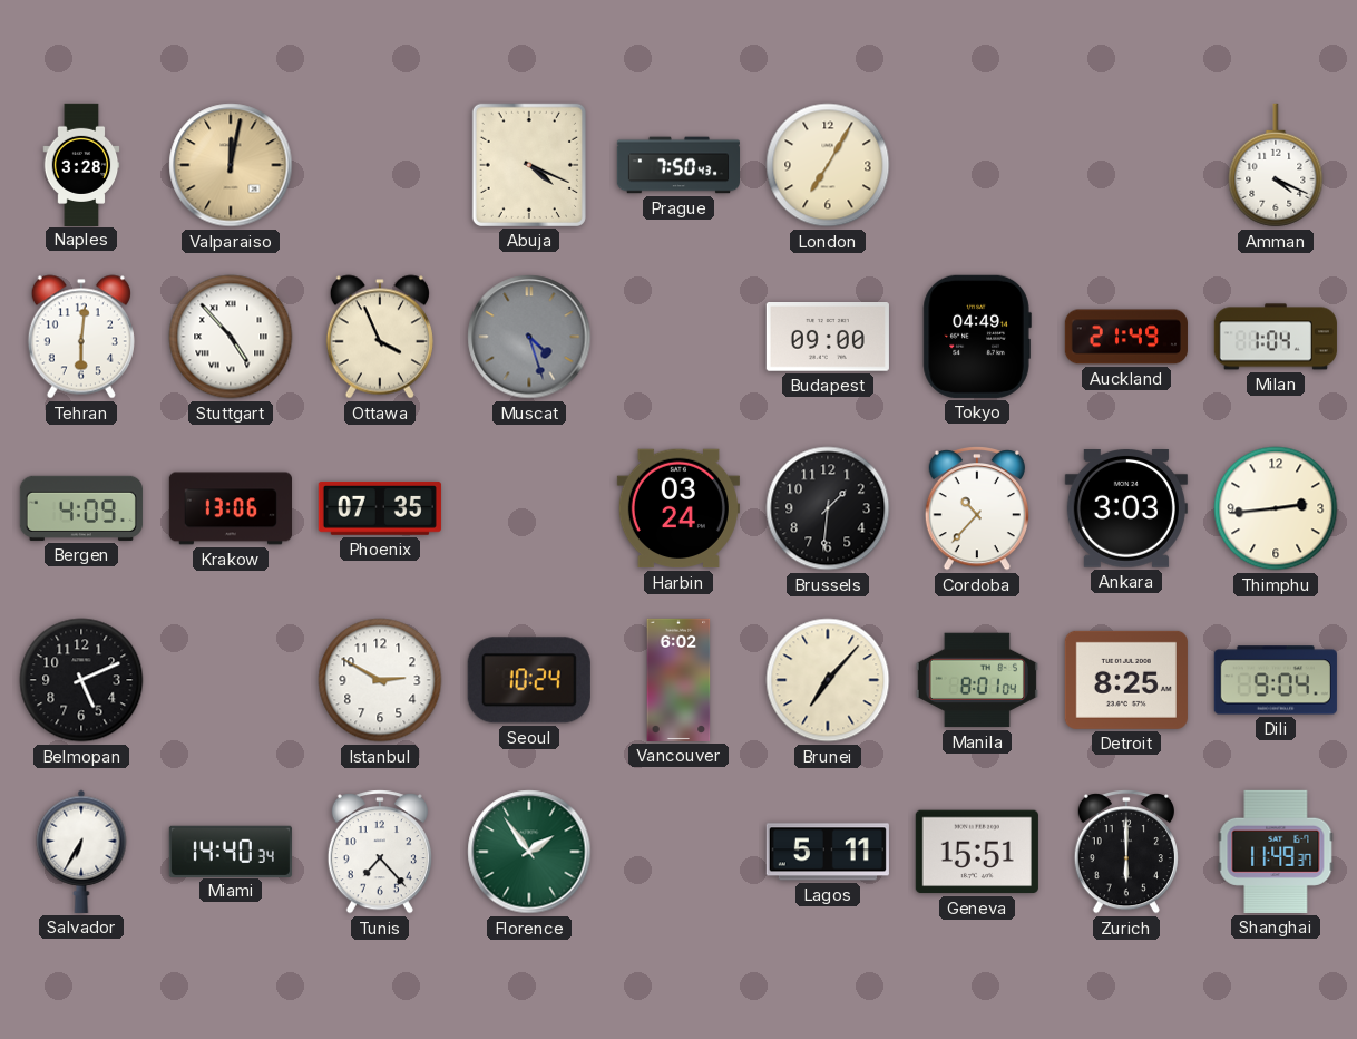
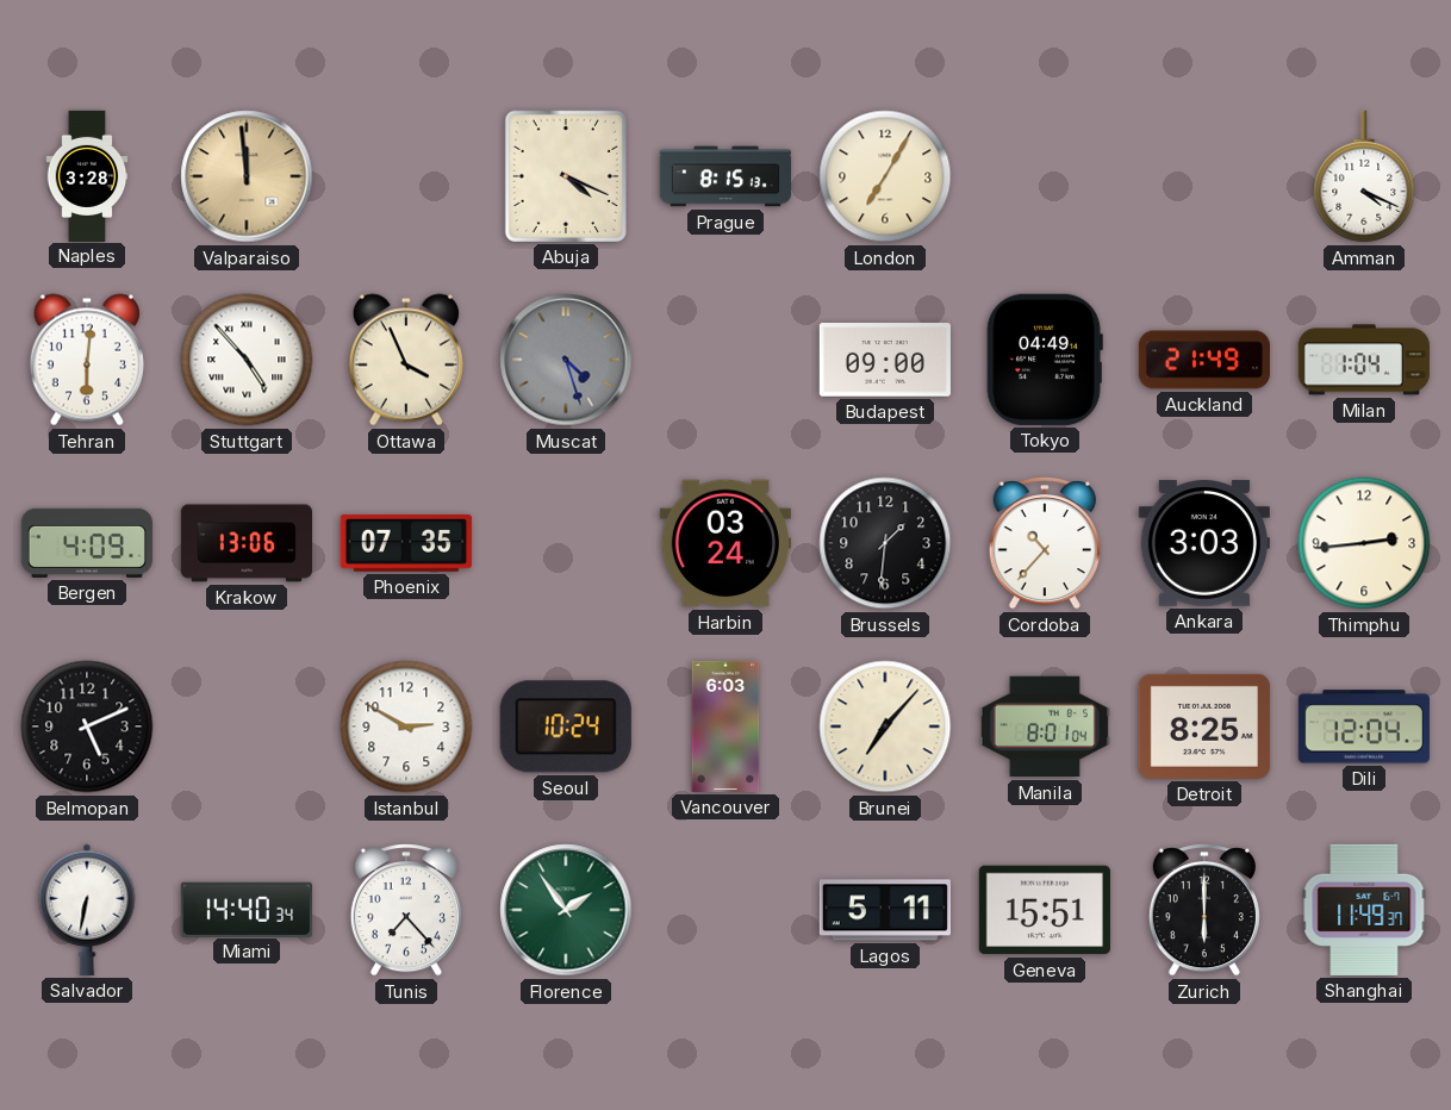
Valparaiso: 12:02 -> 11:59 (247, 176)
Prague: 7:50 -> 8:15 (724, 176)
Vancouver: 6:02 -> 6:03 (725, 727)
Dili: 9:04 -> 12:04 (1364, 727)
Salvador: 6:35 -> 6:32 (87, 910)
